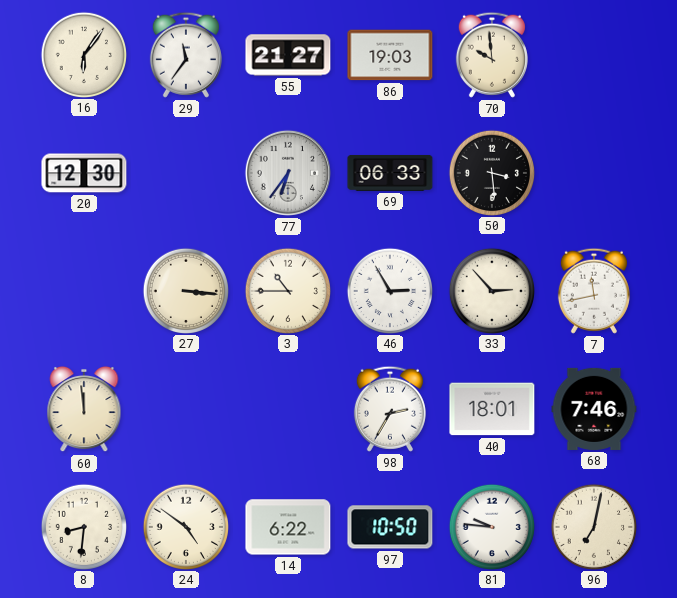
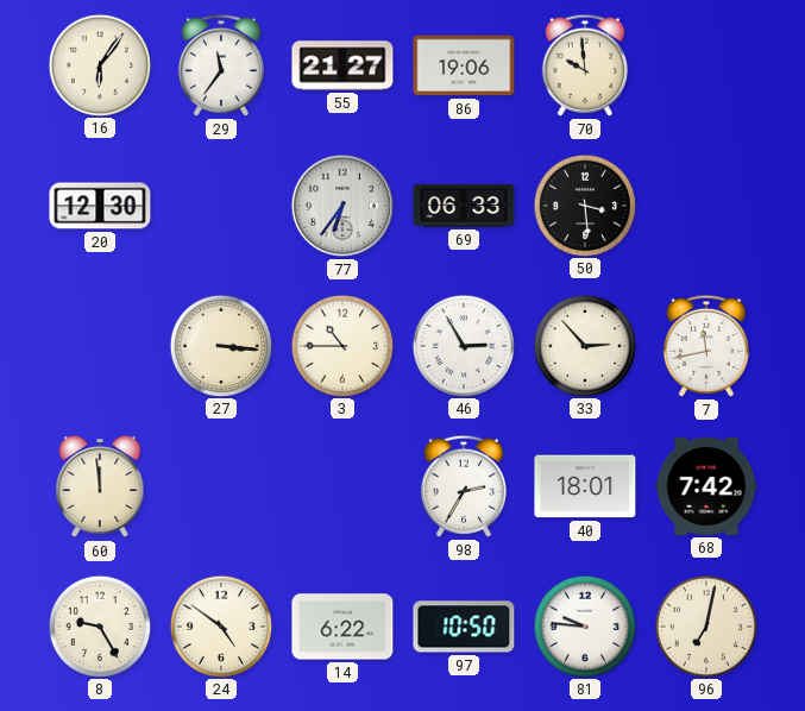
86: 19:03 -> 19:06 (464, 65)
68: 7:46 -> 7:42 (706, 486)
8: 8:31 -> 9:25 (99, 625)
